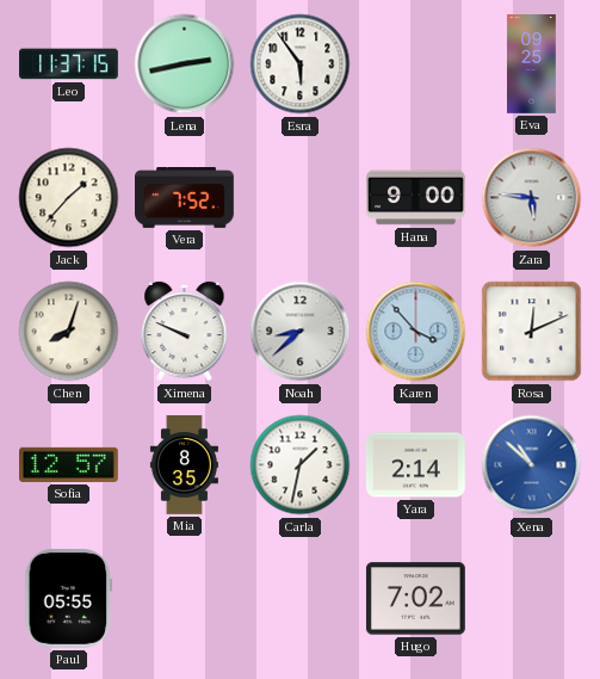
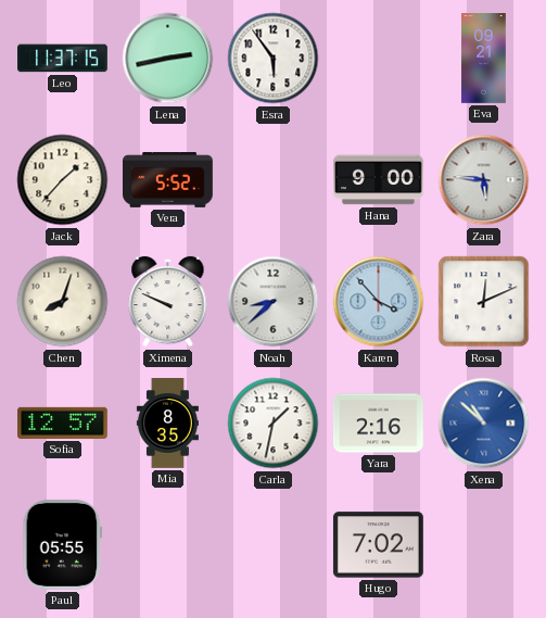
Eva: 09:25 -> 09:21 (484, 59)
Vera: 7:52 -> 5:52 (168, 180)
Yara: 2:14 -> 2:16 (378, 424)
